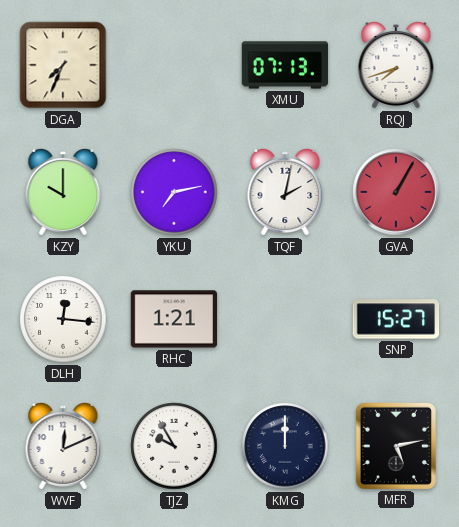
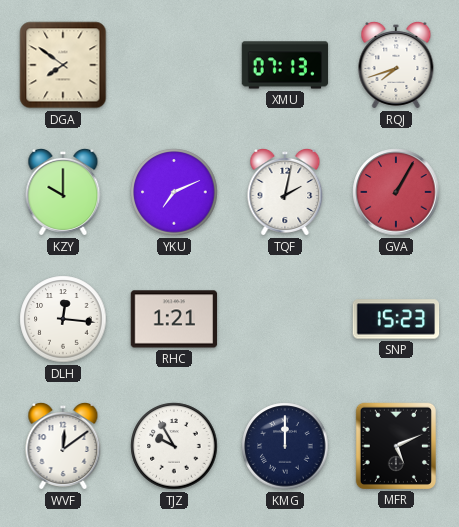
DGA: 7:34 -> 7:51 (63, 65)
YKU: 7:13 -> 7:11 (174, 192)
SNP: 15:27 -> 15:23 (396, 319)
WVF: 12:11 -> 12:09 (63, 447)
MFR: 5:13 -> 5:11 (395, 445)
